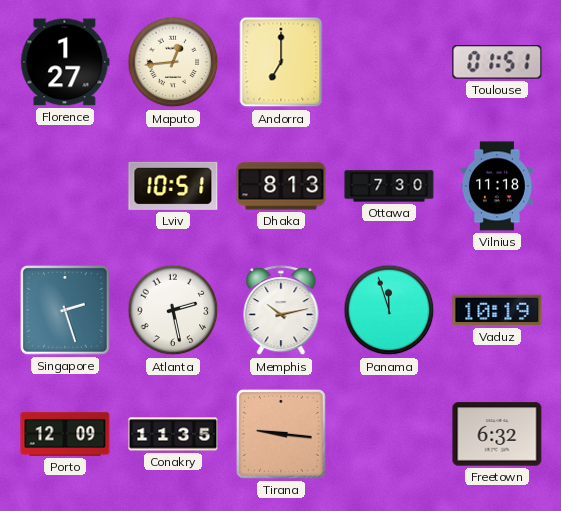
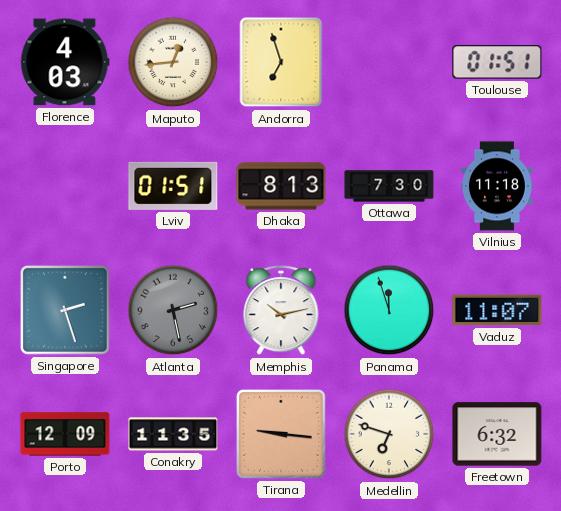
Florence: 1:27 -> 4:03 (65, 62)
Andorra: 7:00 -> 6:57 (281, 62)
Lviv: 10:51 -> 01:51 (173, 186)
Atlanta dial: white -> grey (173, 310)
Vaduz: 10:19 -> 11:07 (497, 310)
Medellin: none -> 6:48 (389, 434)
